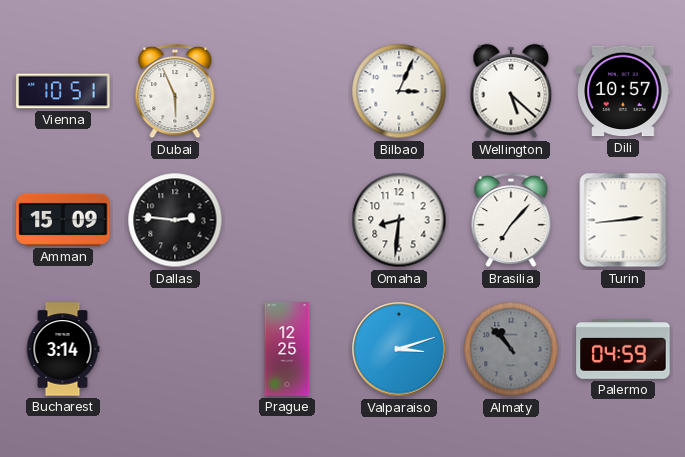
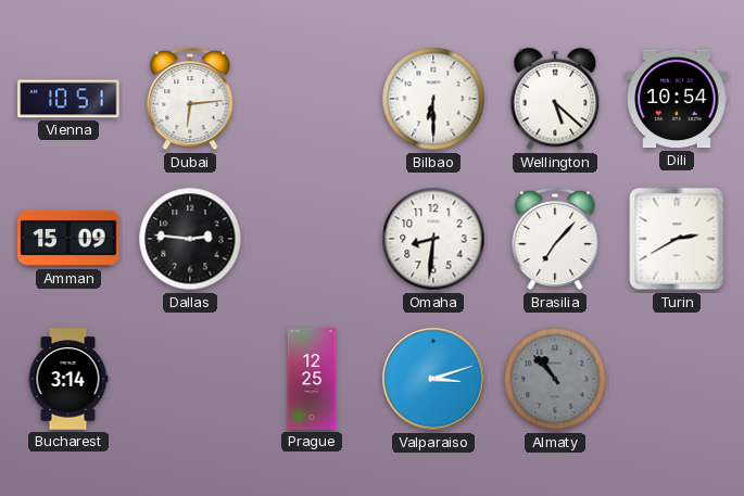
Dubai: 5:56 -> 6:14 (190, 99)
Bilbao: 3:04 -> 6:30 (433, 99)
Dili: 10:57 -> 10:54 (677, 99)
Turin: 2:44 -> 2:40 (677, 239)
Palermo: 04:59 -> none (623, 349)
